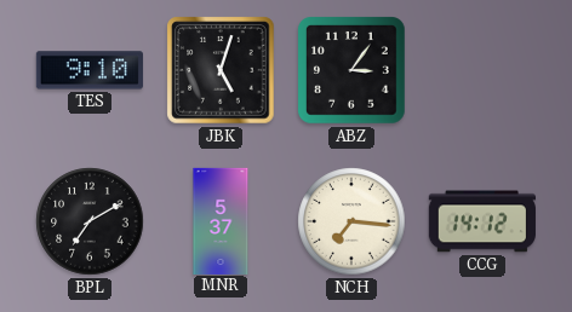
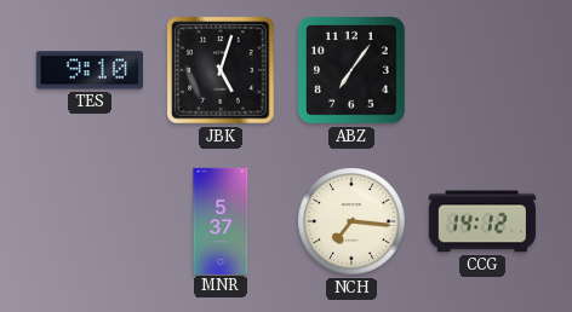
ABZ: 3:06 -> 7:06 (353, 71)
BPL: 7:10 -> none (90, 221)
